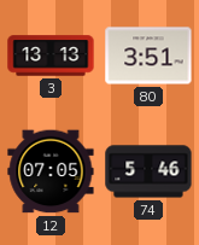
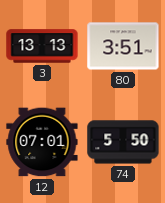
12: 07:05 -> 07:01 (42, 142)
74: 5:46 -> 5:50 (123, 142)
